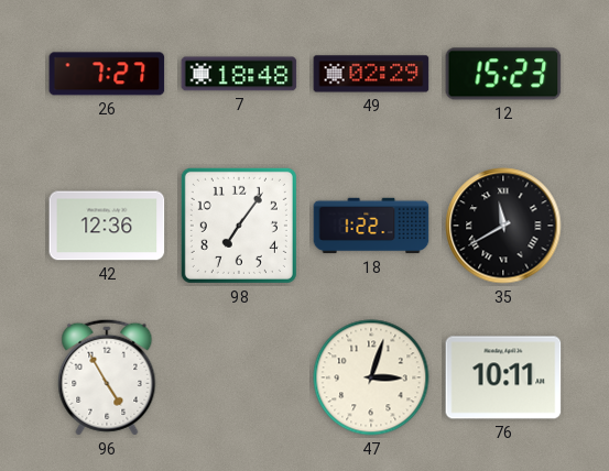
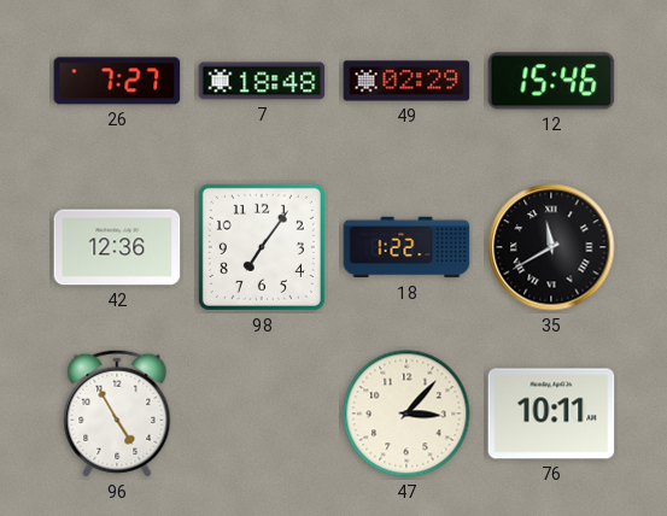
12: 15:23 -> 15:46 (551, 81)
47: 3:03 -> 3:07 (406, 414)
